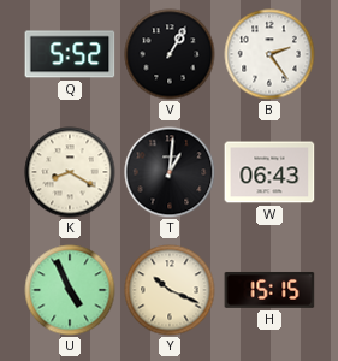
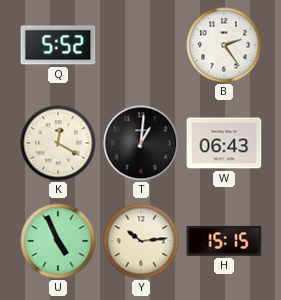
V: 1:05 -> none (170, 54)
K: 8:20 -> 12:20 (58, 143)
Y: 10:19 -> 10:14 (141, 241)
